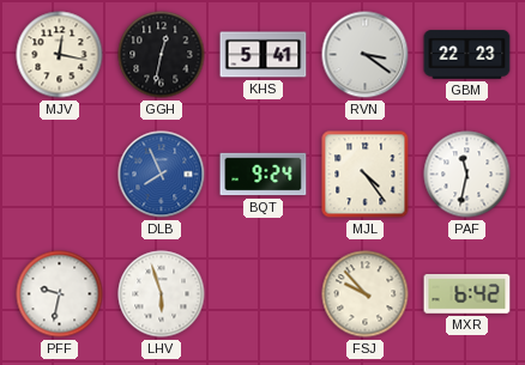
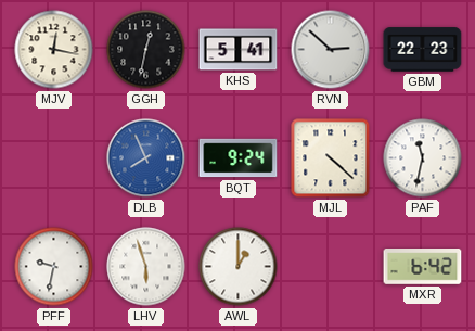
RVN: 3:21 -> 2:52 (331, 50)
MJL: 4:24 -> 4:22 (331, 158)
AWL: none -> 1:00 (239, 267)
FSJ: 9:53 -> none (366, 294)
